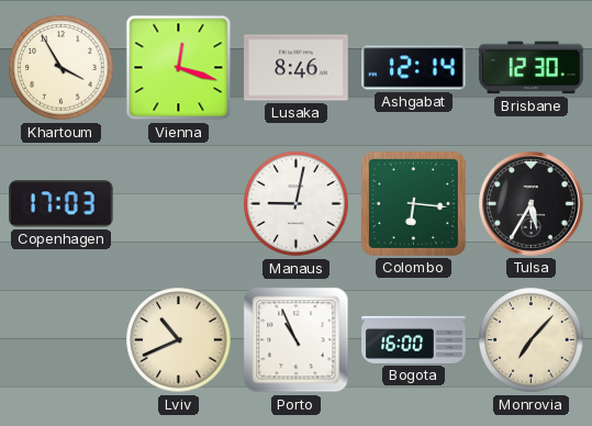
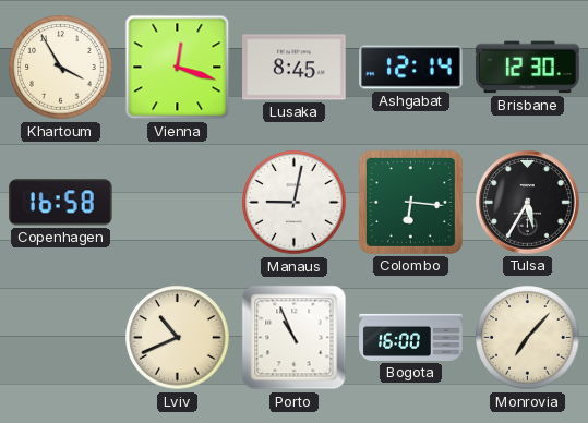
Lusaka: 8:46 -> 8:45 (295, 68)
Copenhagen: 17:03 -> 16:58 (61, 203)
